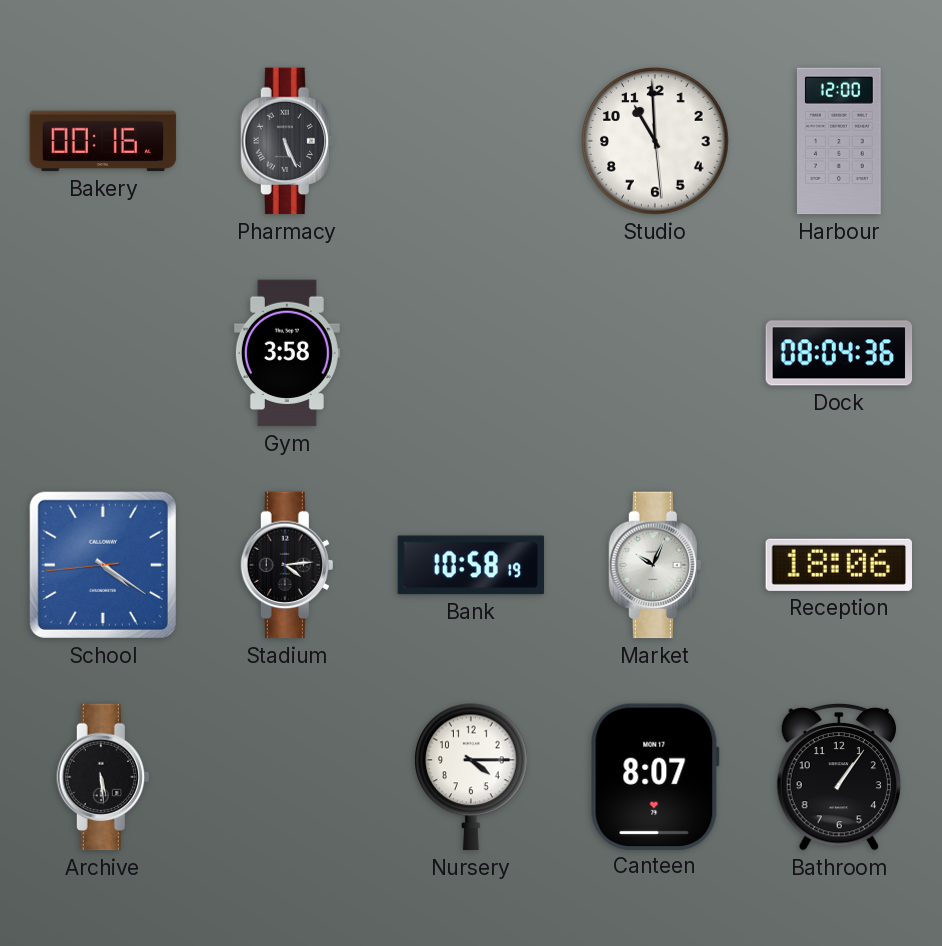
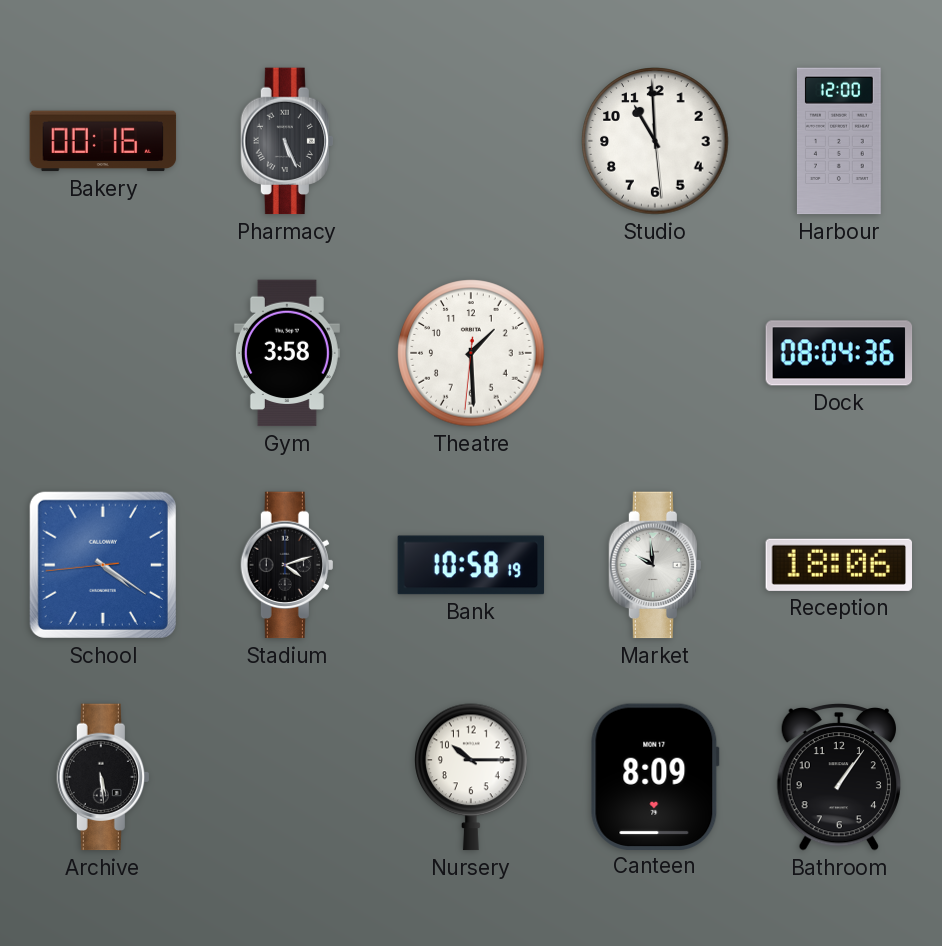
Theatre: none -> 1:29 (471, 353)
Stadium: 4:14 -> 4:12 (286, 565)
Market: 10:04 -> 9:59 (654, 565)
Nursery: 4:15 -> 10:15 (471, 777)
Canteen: 8:07 -> 8:09 (655, 776)
